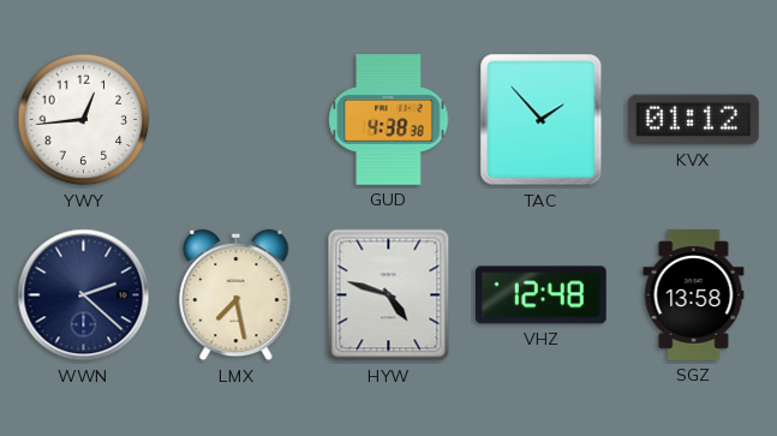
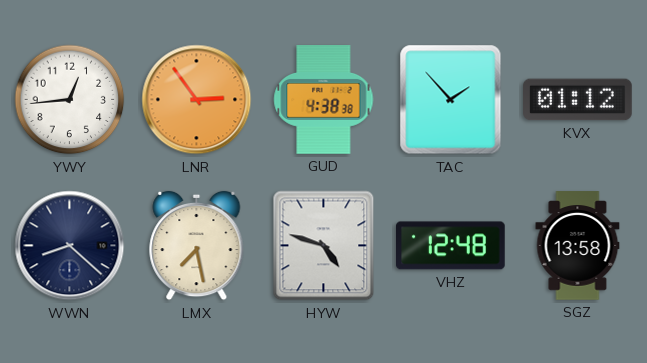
LNR: none -> 2:54 (197, 100)
WWN: 2:22 -> 8:22 (70, 246)
